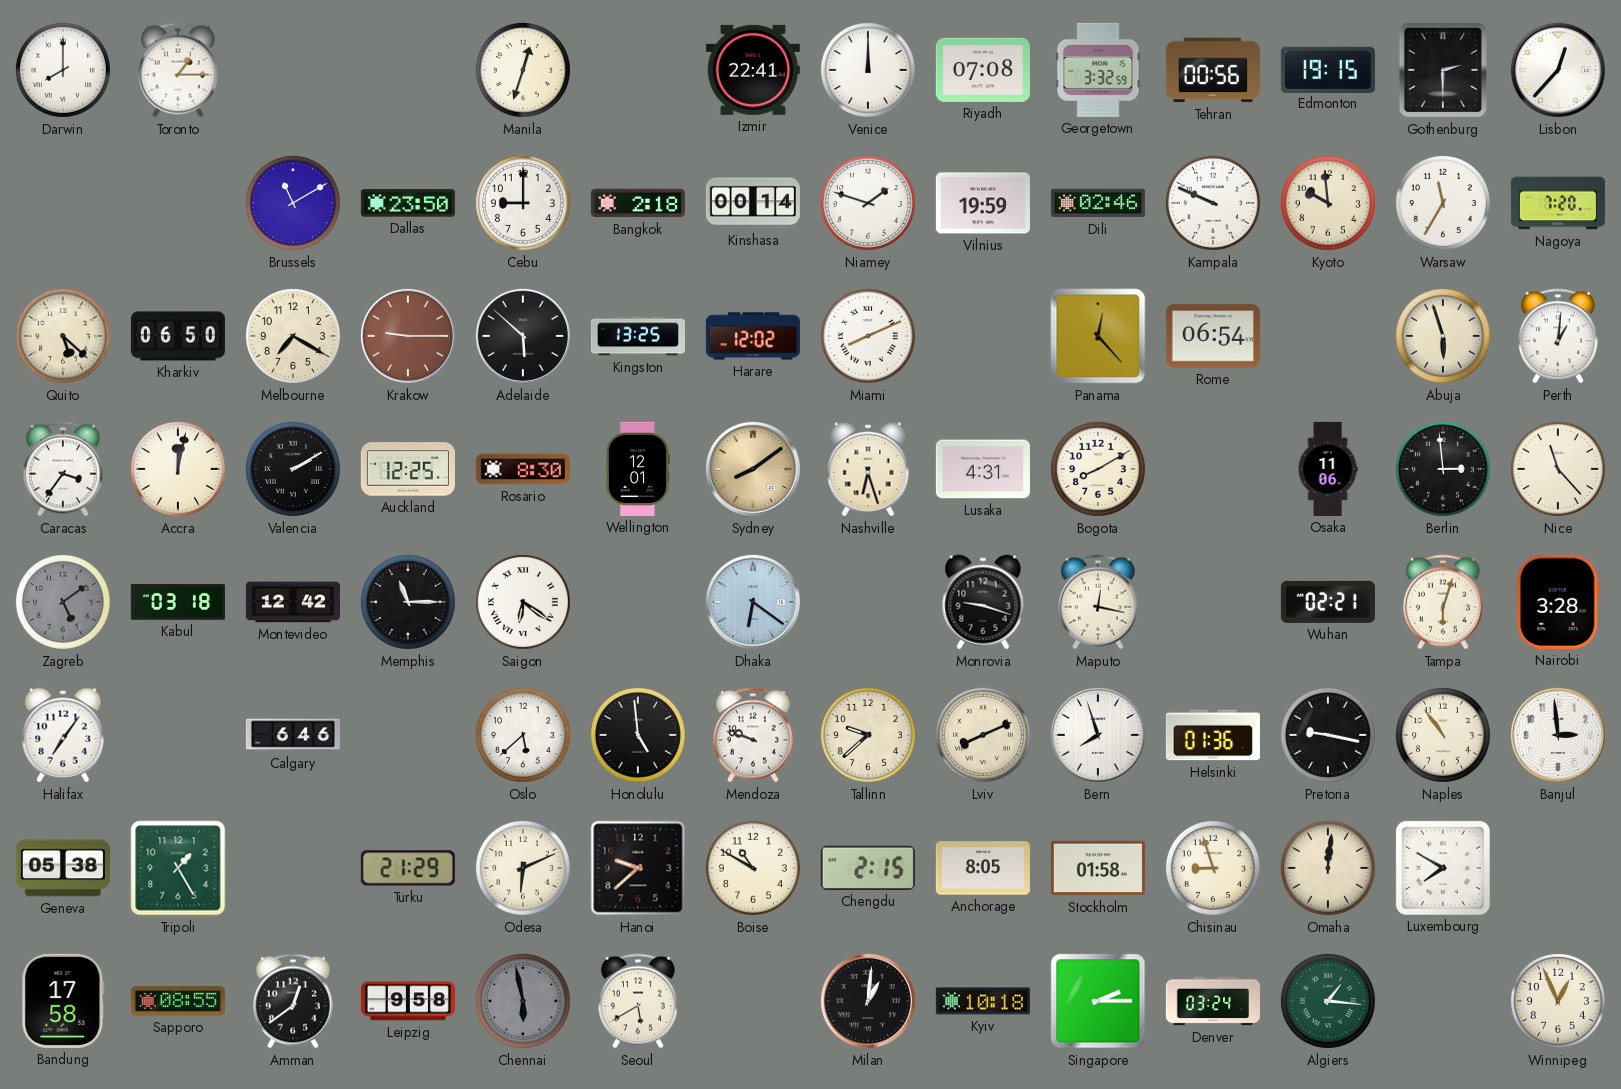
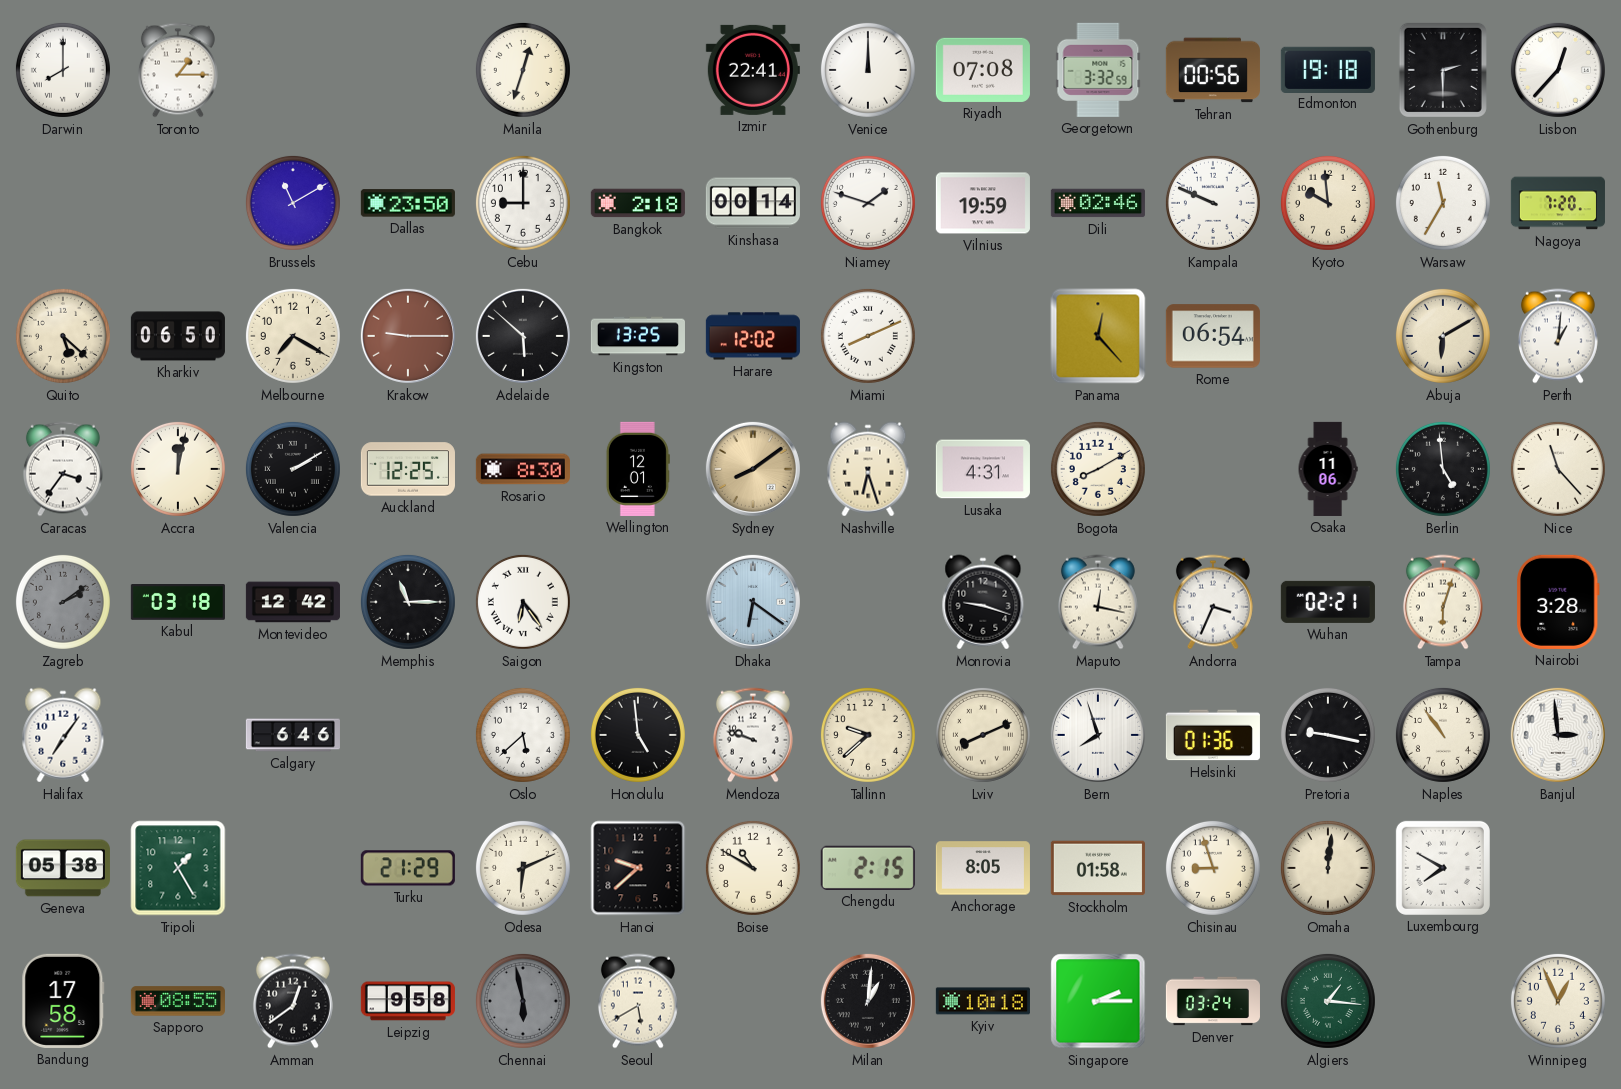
Edmonton: 19:15 -> 19:18 (1328, 69)
Abuja: 5:57 -> 6:10 (1443, 336)
Berlin: 2:59 -> 4:59 (1443, 469)
Zagreb: 5:09 -> 2:09 (63, 602)
Saigon: 6:21 -> 6:24 (523, 602)
Andorra: none -> 3:34 (1213, 602)
